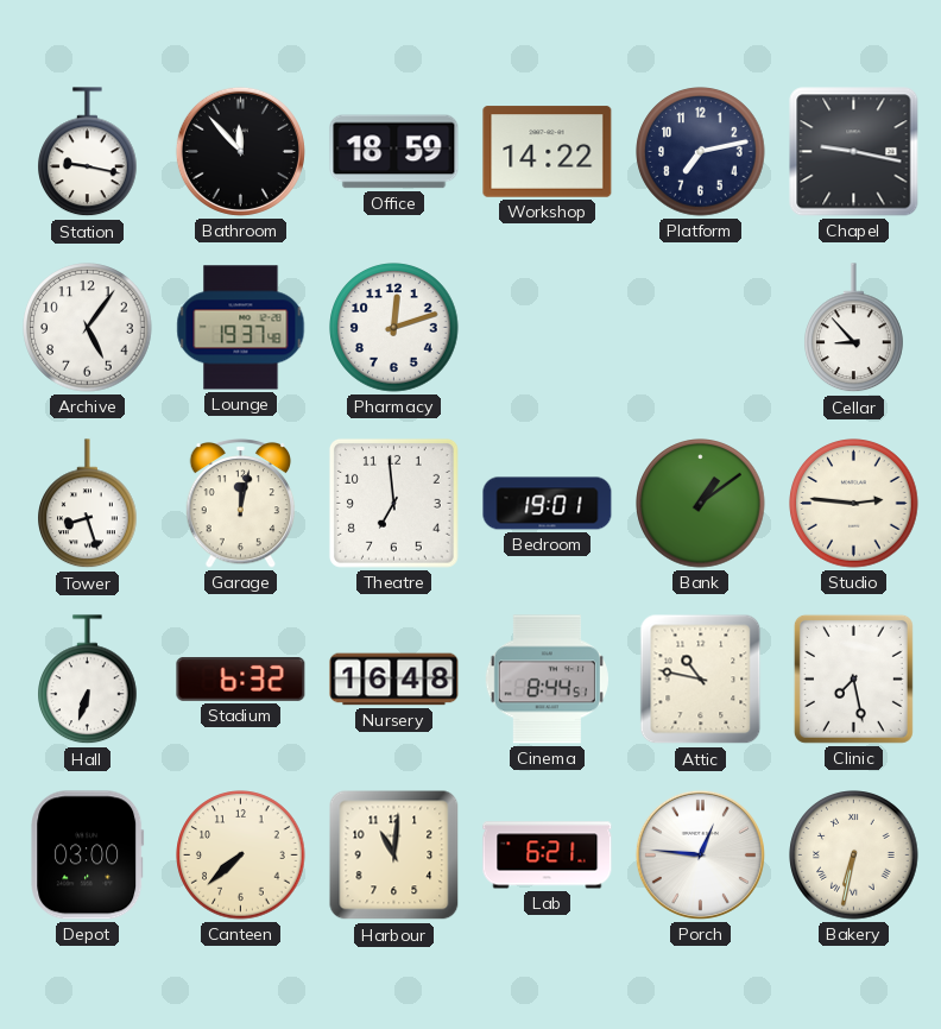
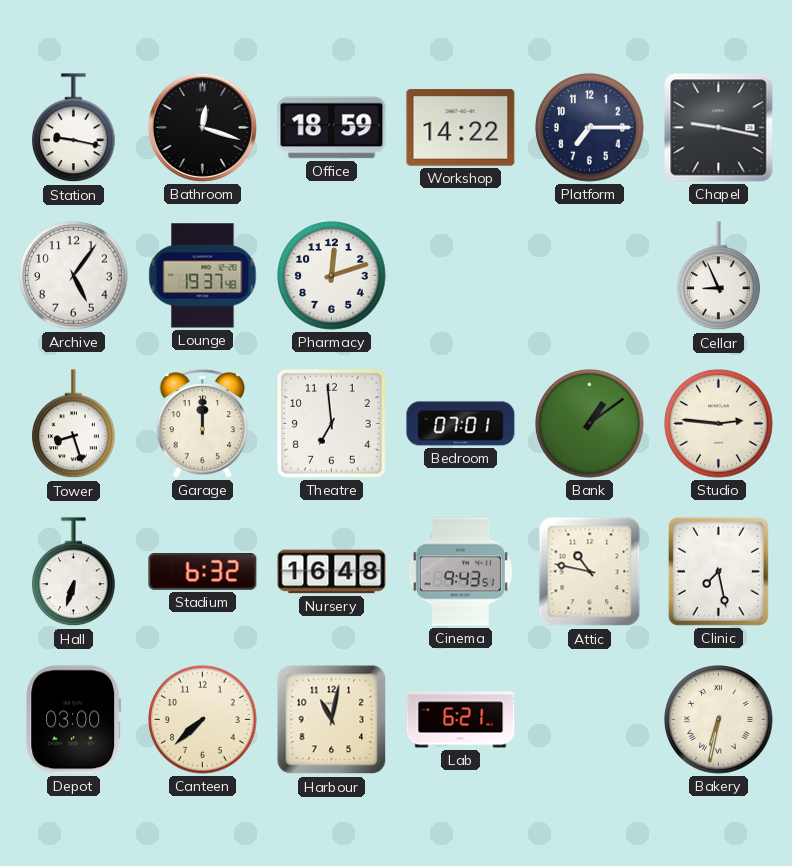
Bathroom: 11:53 -> 12:18 (202, 127)
Platform: 7:13 -> 7:15 (590, 128)
Cellar: 8:53 -> 8:56 (719, 276)
Garage: 12:02 -> 12:00 (203, 424)
Bedroom: 19:01 -> 07:01 (461, 424)
Cinema: 8:44 -> 9:43 (460, 572)
Harbour: 11:01 -> 11:02 (332, 720)
Porch: 12:46 -> none (700, 854)
